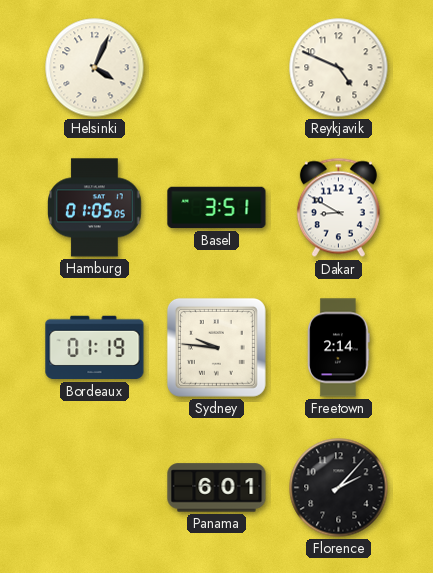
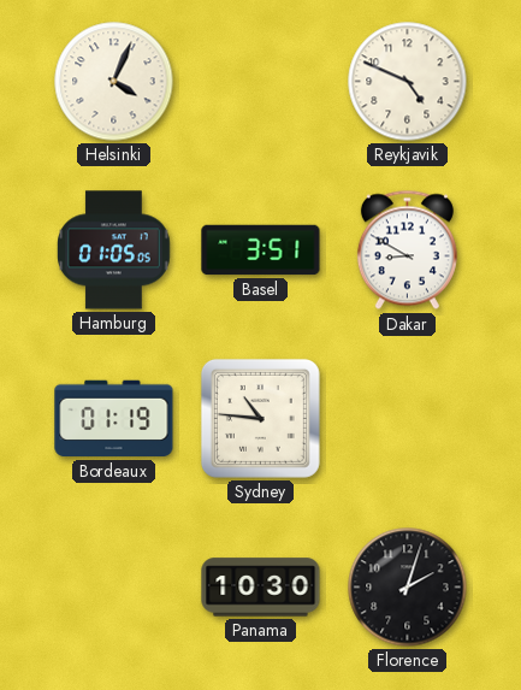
Sydney: 9:46 -> 10:46 (260, 418)
Freetown: 2:14 -> none (339, 348)
Panama: 6:01 -> 10:30 (261, 588)
Florence: 2:07 -> 2:03 (408, 588)
